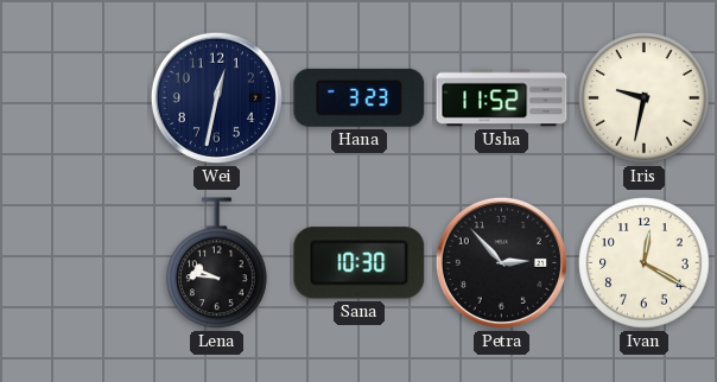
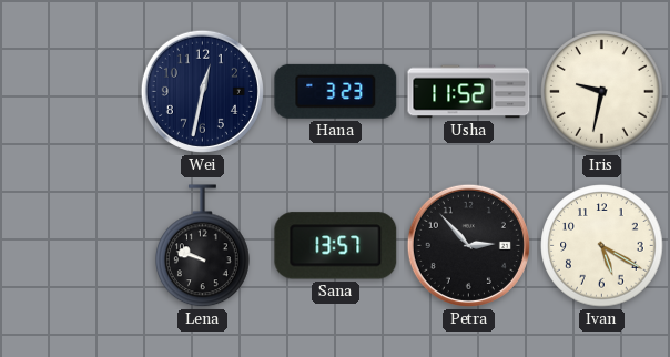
Lena: 9:46 -> 9:48 (203, 246)
Sana: 10:30 -> 13:57 (336, 246)
Ivan: 12:20 -> 5:20 (602, 246)
